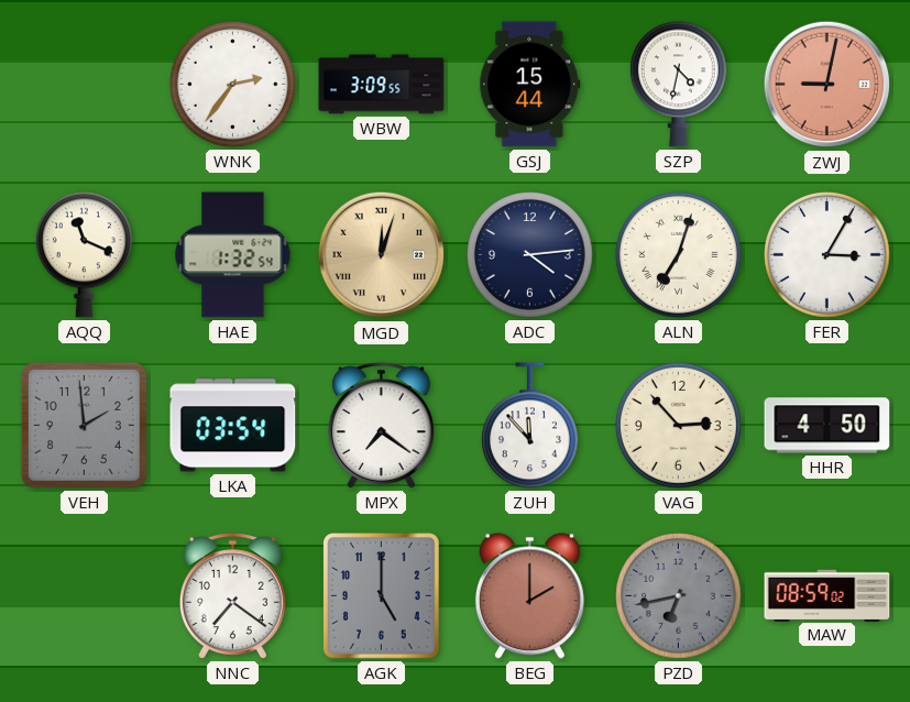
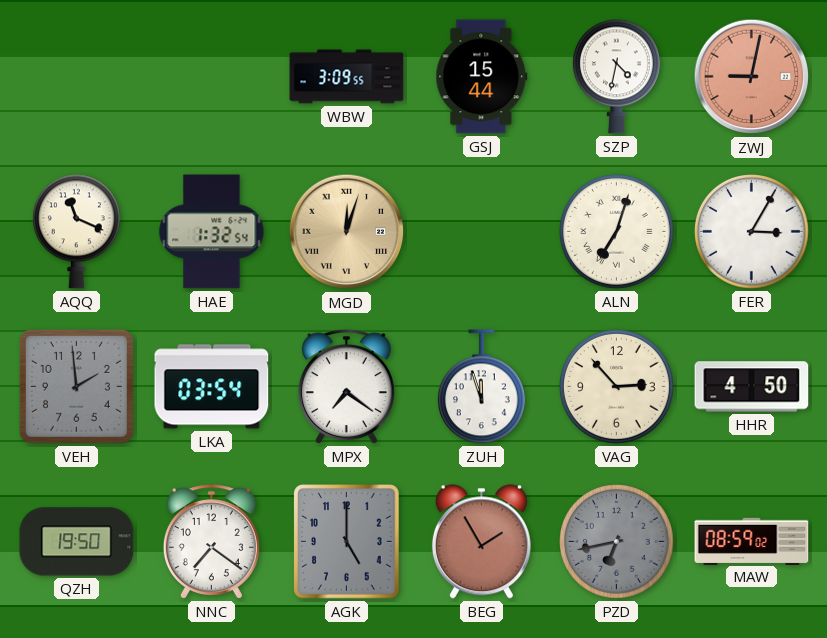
WNK: 2:36 -> none (233, 85)
ADC: 4:14 -> none (530, 255)
ZUH: 11:53 -> 11:57 (481, 387)
QZH: none -> 19:50 (77, 542)
BEG: 2:00 -> 1:55 (481, 542)
